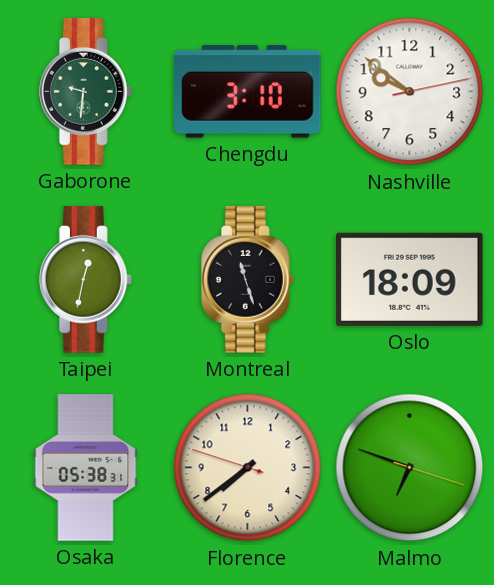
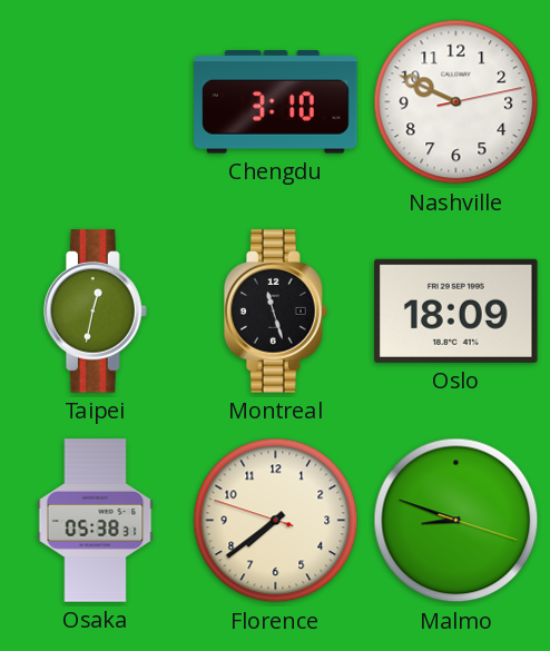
Gaborone: 9:31 -> none (86, 92)
Nashville: 9:51 -> 9:49 (456, 102)
Malmo: 6:48 -> 8:48 (456, 521)
